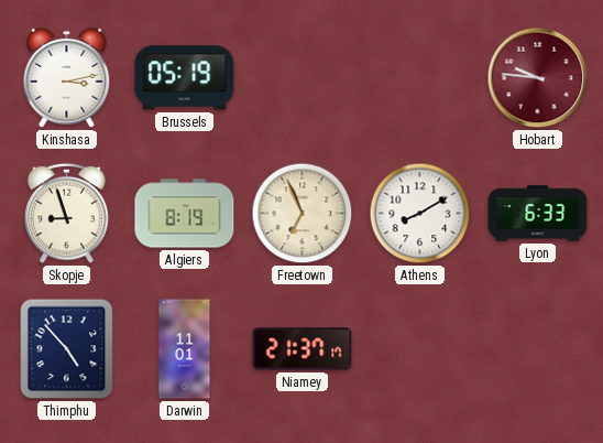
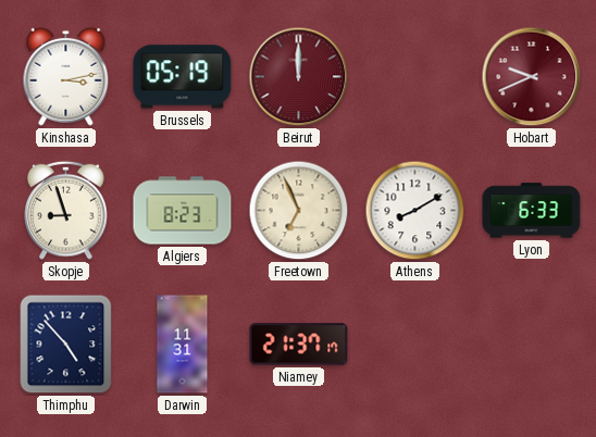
Beirut: none -> 12:00 (299, 77)
Hobart: 9:46 -> 9:41 (532, 77)
Algiers: 8:19 -> 8:23 (183, 211)
Darwin: 11:01 -> 11:31 (183, 345)
